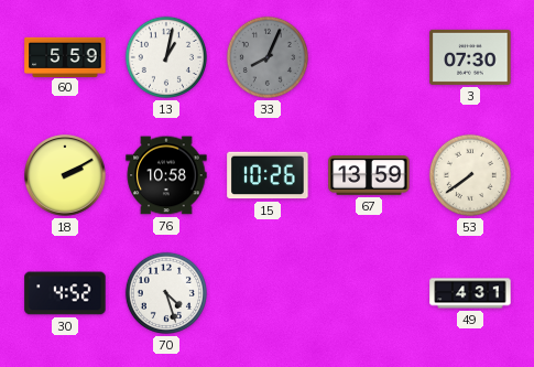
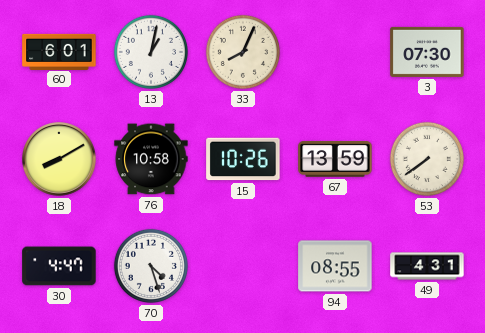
60: 5:59 -> 6:01 (59, 51)
33 dial: grey -> cream (243, 52)
18: 2:10 -> 8:10 (59, 159)
30: 4:52 -> 4:47 (59, 266)
94: none -> 08:55 (335, 266)
